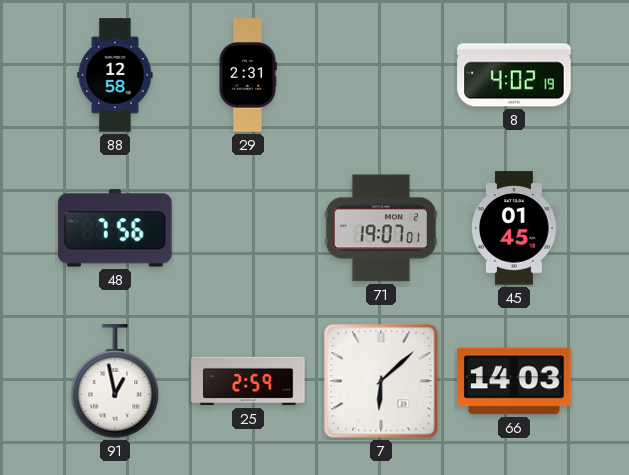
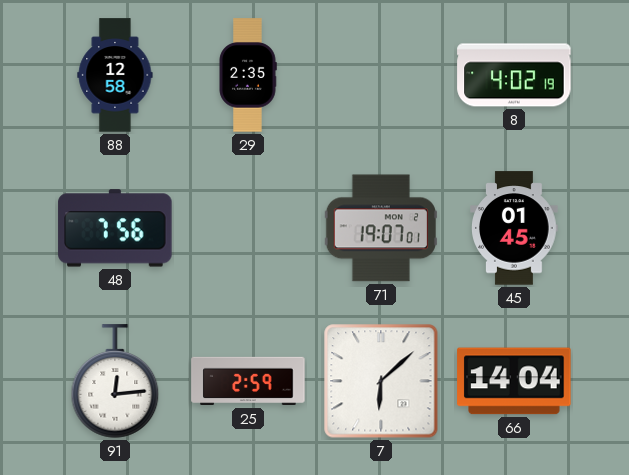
29: 2:31 -> 2:35 (248, 75)
91: 12:58 -> 12:14 (115, 381)
66: 14:03 -> 14:04 (514, 381)
